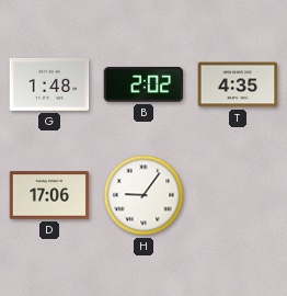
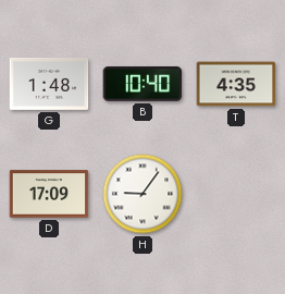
B: 2:02 -> 10:40 (142, 84)
D: 17:06 -> 17:09 (49, 194)
